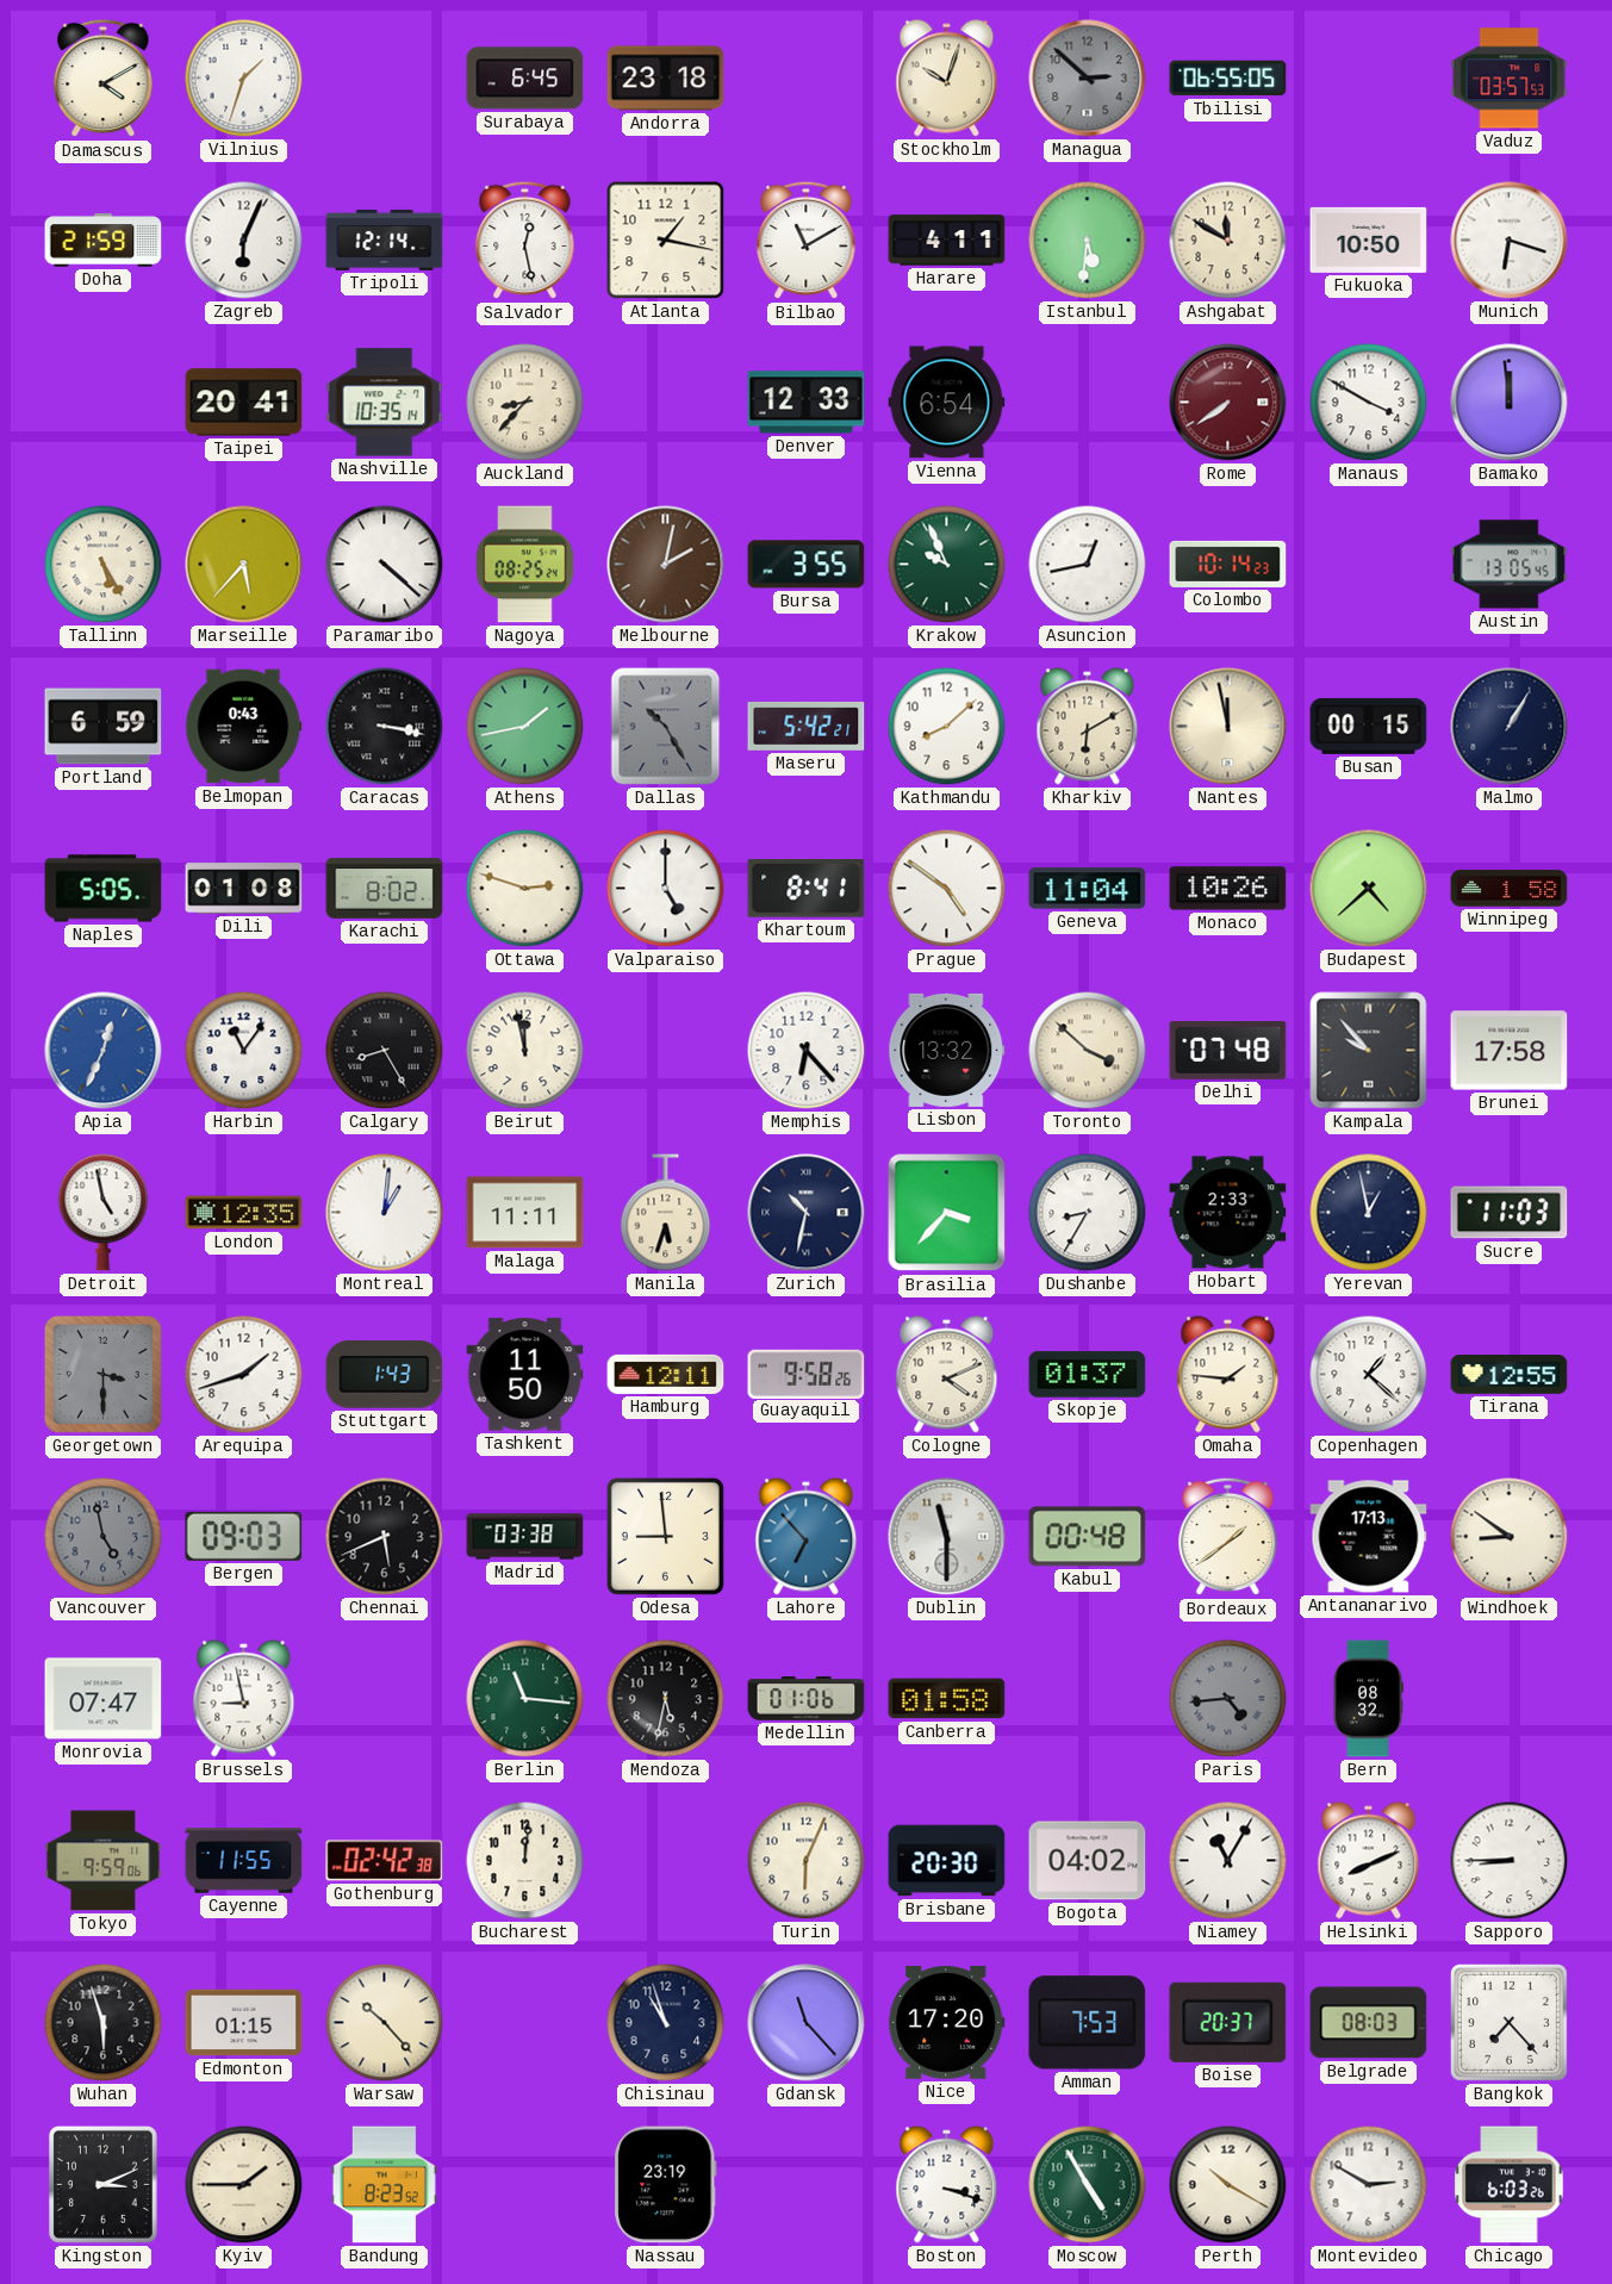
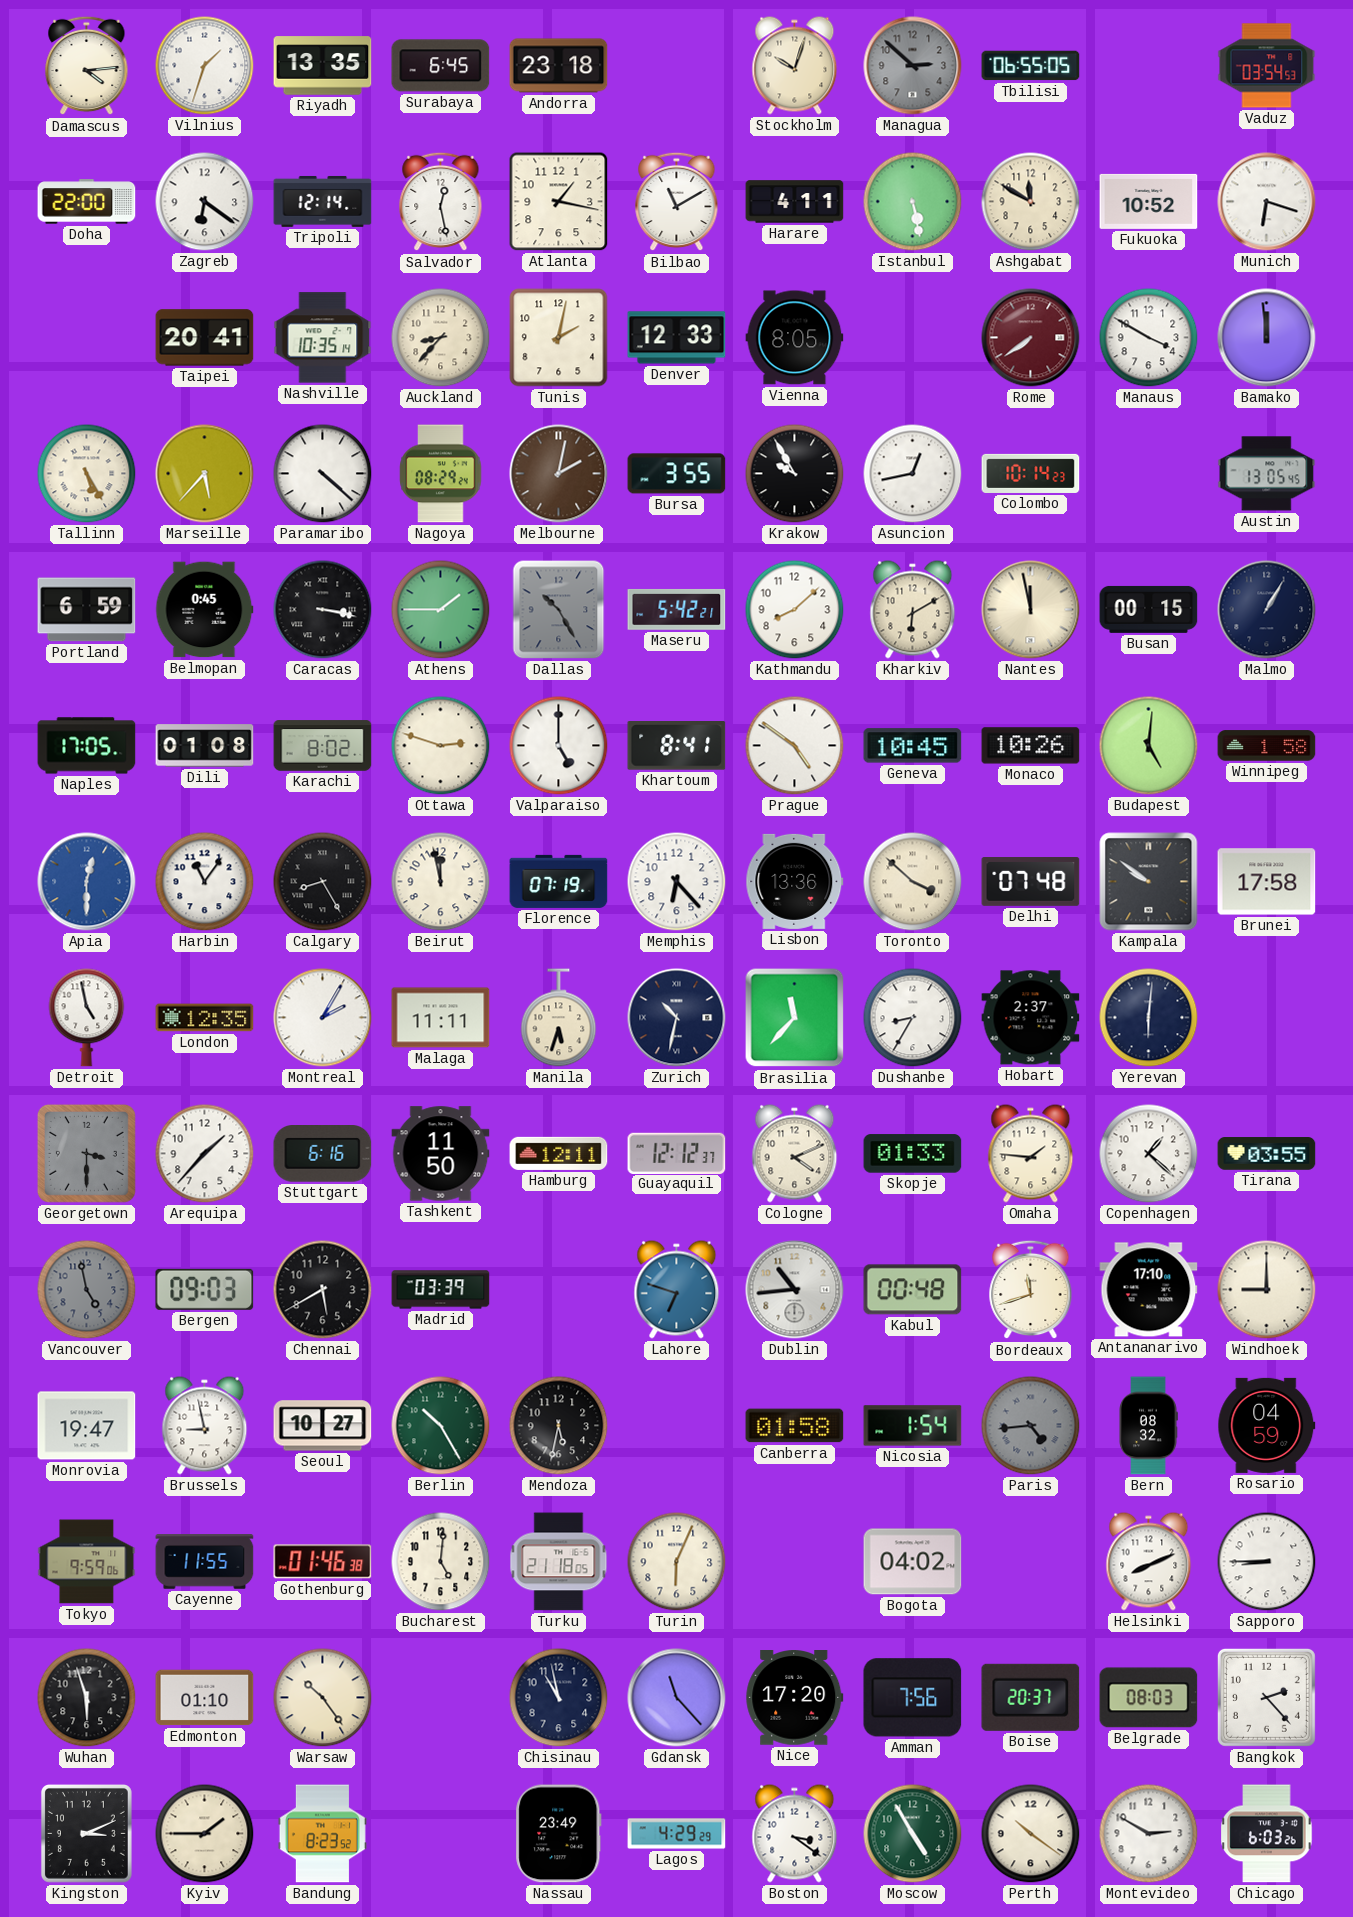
Damascus: 4:10 -> 4:14 (87, 66)
Riyadh: none -> 13:35 (323, 66)
Vaduz: 03:57 -> 03:54 (1267, 66)
Doha: 21:59 -> 22:00 (87, 202)
Zagreb: 6:04 -> 6:21 (205, 202)
Istanbul: 5:31 -> 5:28 (913, 202)
Fukuoka: 10:50 -> 10:52 (1149, 201)
Tunis: none -> 2:02 (559, 338)
Vienna: 6:54 -> 8:05 (795, 338)
Nagoya: 08:25 -> 08:29 (441, 474)
Krakow: 9:56 -> 9:55 (795, 474)
Krakow dial: green -> black (795, 474)
Belmopan: 0:43 -> 0:45 (205, 610)
Athens: 1:43 -> 1:45 (441, 610)
Naples: 5:05 -> 17:05 (87, 746)
Geneva: 11:04 -> 10:45 (913, 746)
Budapest: 4:38 -> 5:01 (1149, 746)
Apia: 12:34 -> 12:30 (87, 882)
Florence: none -> 07:19 (559, 881)
Lisbon: 13:32 -> 13:36 (795, 881)
Kampala: 9:53 -> 9:51 (1149, 882)
Montreal: 1:01 -> 2:05 (323, 1018)
Brasilia: 3:37 -> 11:37 (795, 1018)
Hobart: 2:33 -> 2:37 (1031, 1018)
Yerevan: 12:58 -> 6:01 (1149, 1018)
Sucre: 11:03 -> none (1510, 1213)
Arequipa: 1:42 -> 1:37 (205, 1154)
Stuttgart: 1:43 -> 6:16 (323, 1154)
Guayaquil: 9:58 -> 12:12 (677, 1153)
Skopje: 01:37 -> 01:33 (913, 1154)
Tirana: 12:55 -> 03:55 (1267, 1154)
Chennai: 5:41 -> 5:40 (323, 1290)
Madrid: 03:38 -> 03:39 (441, 1290)
Odesa: 8:59 -> none (665, 1536)
Lahore: 6:53 -> 6:48 (677, 1290)
Dublin: 11:30 -> 10:44 (795, 1290)
Bordeaux: 1:39 -> 11:42 (1031, 1290)
Antananarivo: 17:13 -> 17:10 (1149, 1290)
Windhoek: 8:51 -> 9:00 (1267, 1290)
Monrovia: 07:47 -> 19:47 (87, 1426)
Seoul: none -> 10:27 (323, 1426)
Berlin: 11:16 -> 10:25 (441, 1426)
Medellin: 01:06 -> none (807, 1699)
Nicosia: none -> 1:54 (913, 1426)
Rosario: none -> 04:59 (1267, 1425)
Gothenburg: 02:42 -> 01:46 (323, 1562)
Bucharest: 12:01 -> 5:01 (441, 1562)
Turku: none -> 21:18 (559, 1562)
Brisbane: 20:30 -> none (947, 1861)
Niamey: 11:05 -> none (1228, 1861)
Edmonton: 01:15 -> 01:10 (205, 1698)
Warsaw: 10:23 -> 10:24 (323, 1698)
Chisinau: 10:57 -> 10:58 (559, 1698)
Amman: 7:53 -> 7:56 (913, 1698)
Bangkok: 7:23 -> 2:23 (1266, 1697)
Nassau: 23:19 -> 23:49 (559, 1834)
Lagos: none -> 4:29 (677, 1834)
Boston: 3:18 -> 3:21 (795, 1834)
Perth: 10:20 -> 10:21 (1031, 1834)
